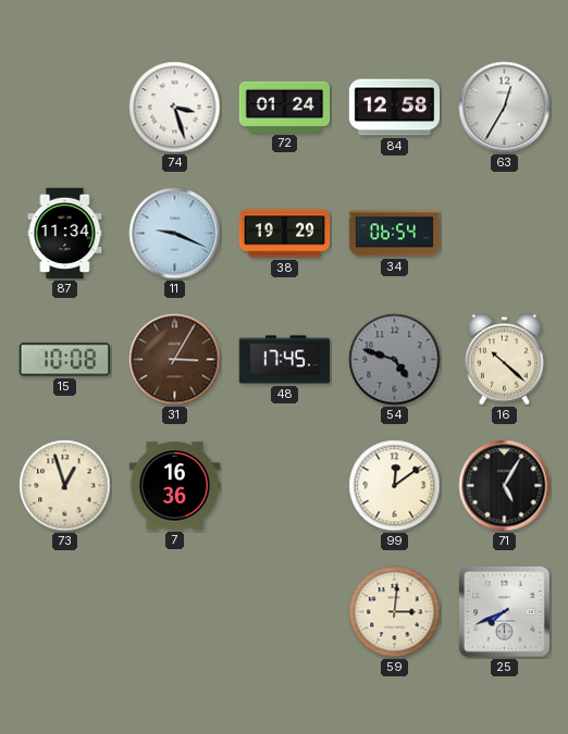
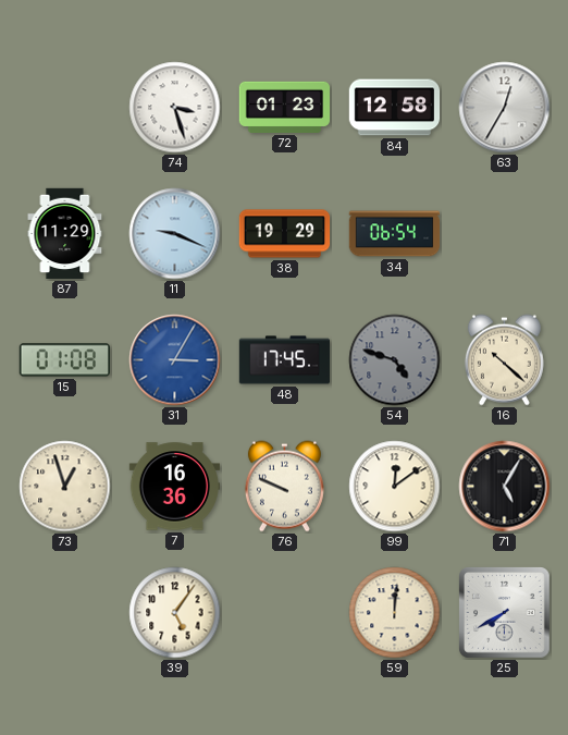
72: 01:24 -> 01:23 (285, 107)
87: 11:34 -> 11:29 (65, 234)
15: 10:08 -> 01:08 (64, 360)
31 dial: brown -> blue (175, 360)
76: none -> 9:49 (284, 487)
39: none -> 5:06 (175, 613)
59: 3:01 -> 12:01 (395, 613)
25: 7:41 -> 7:40 (505, 613)
